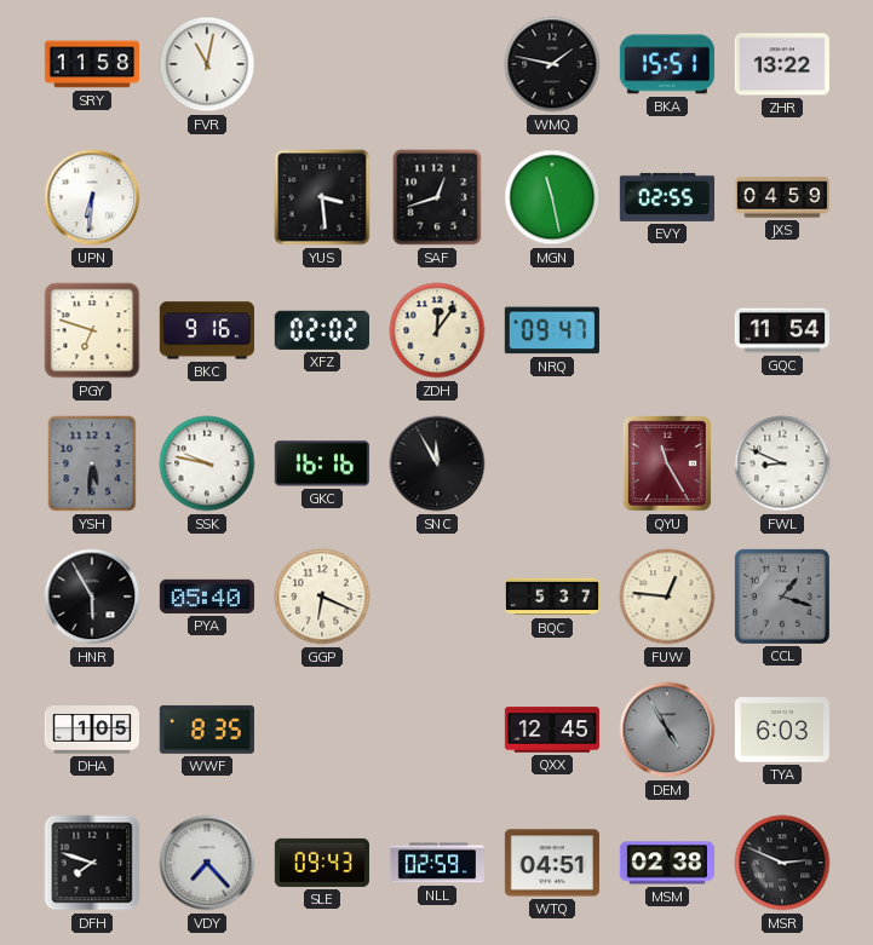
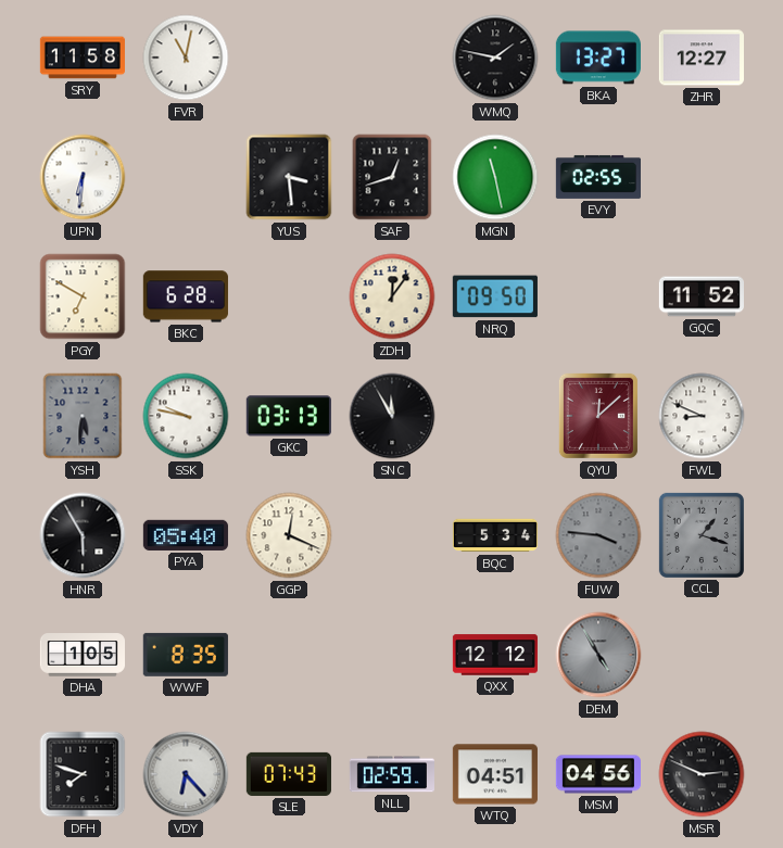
BKA: 15:51 -> 13:27 (598, 58)
ZHR: 13:22 -> 12:27 (702, 58)
JXS: 04:59 -> none (781, 197)
PGY: 6:48 -> 6:50 (83, 296)
BKC: 9:16 -> 6:28 (186, 296)
XFZ: 02:02 -> none (322, 330)
NRQ: 09:47 -> 09:50 (495, 296)
GQC: 11:54 -> 11:52 (702, 296)
GKC: 16:16 -> 03:13 (289, 416)
QYU: 11:25 -> 12:08 (598, 416)
GGP: 6:19 -> 12:19 (289, 535)
BQC: 5:37 -> 5:34 (494, 535)
FUW: 12:46 -> 3:46 (598, 535)
FUW dial: cream -> grey (598, 535)
QXX: 12:45 -> 12:12 (494, 655)
TYA: 6:03 -> none (782, 730)
VDY: 7:23 -> 6:23 (186, 774)
SLE: 09:43 -> 07:43 (289, 774)
MSM: 02:38 -> 04:56 (597, 774)
